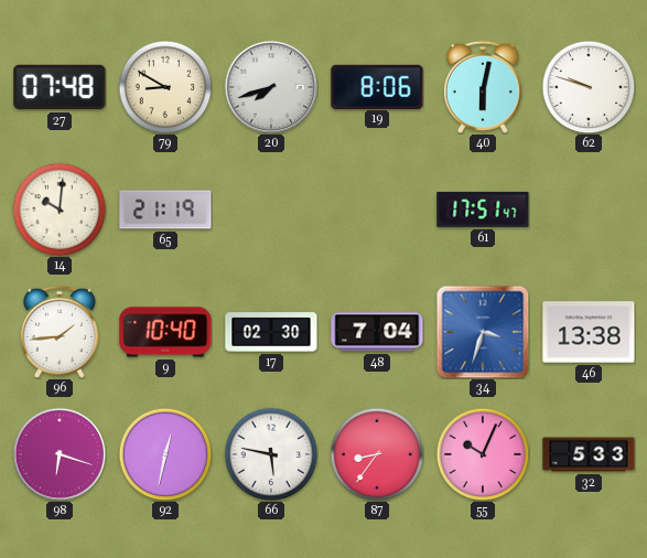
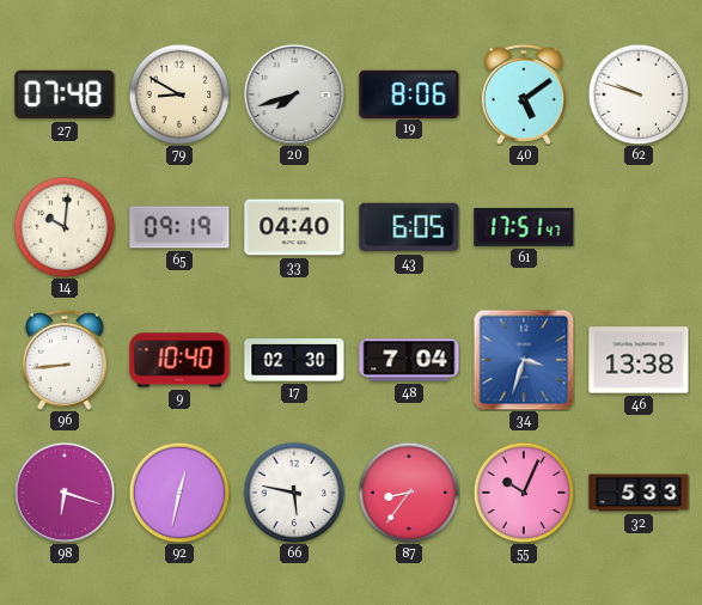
40: 6:02 -> 5:09 (524, 94)
65: 21:19 -> 09:19 (179, 227)
33: none -> 04:40 (294, 227)
43: none -> 6:05 (409, 227)
96: 1:44 -> 8:44 (65, 360)
